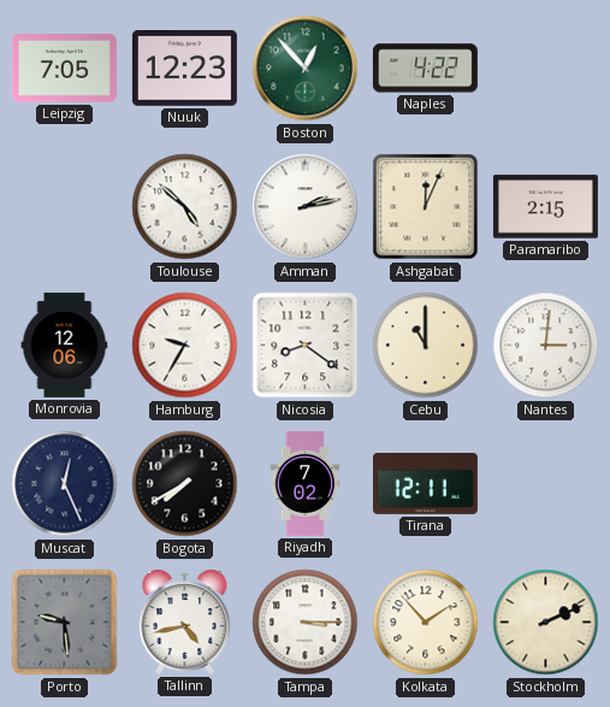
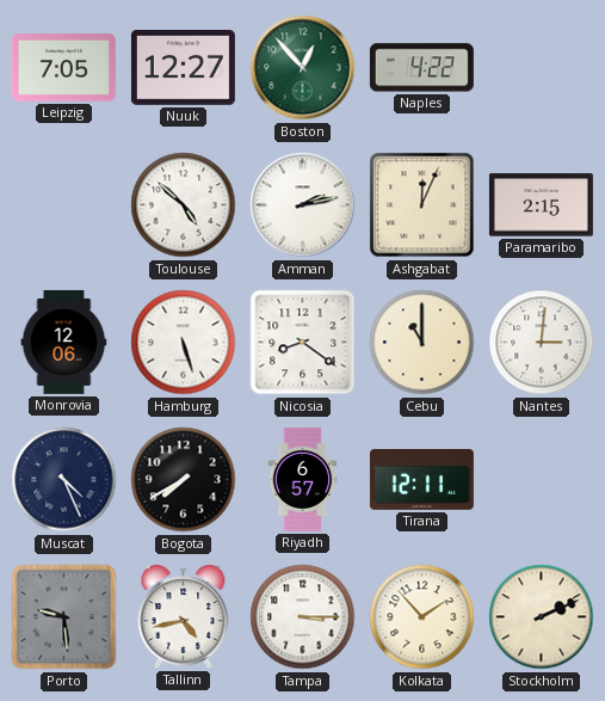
Nuuk: 12:23 -> 12:27 (183, 68)
Hamburg: 9:35 -> 5:27 (184, 343)
Muscat: 12:26 -> 4:26 (64, 480)
Riyadh: 7:02 -> 6:57 (303, 479)
